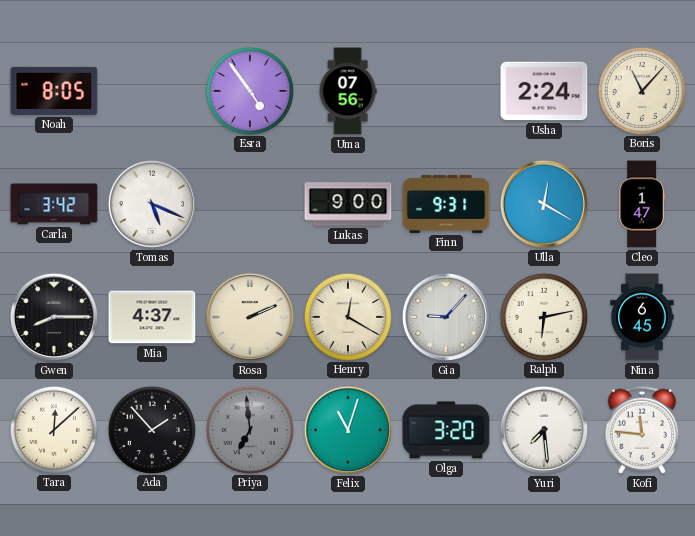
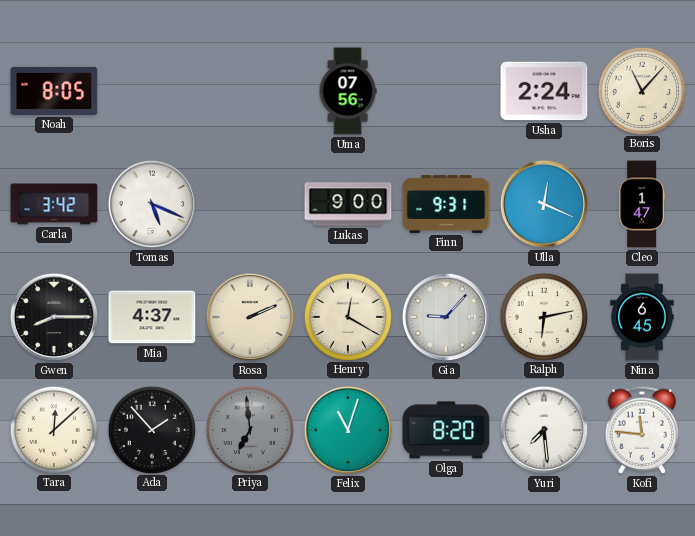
Esra: 4:54 -> none (249, 90)
Ulla: 12:20 -> 12:19 (544, 204)
Olga: 3:20 -> 8:20 (446, 430)
